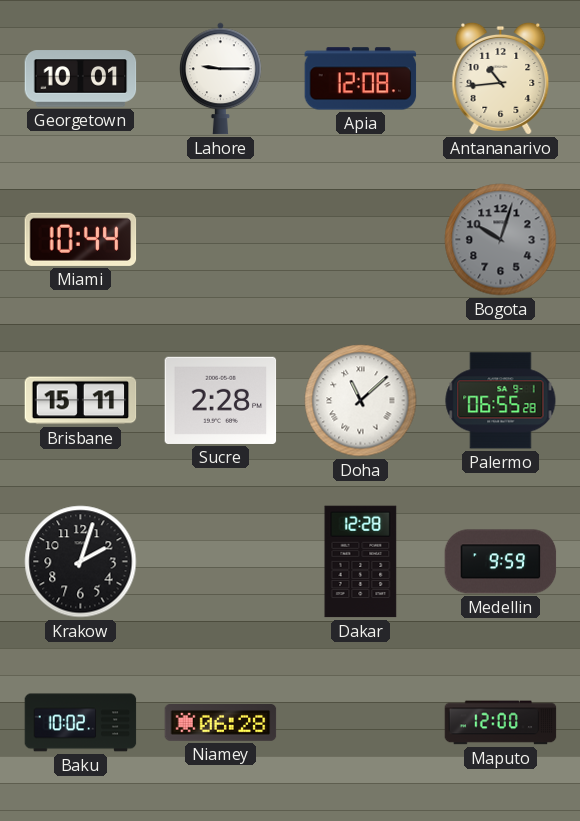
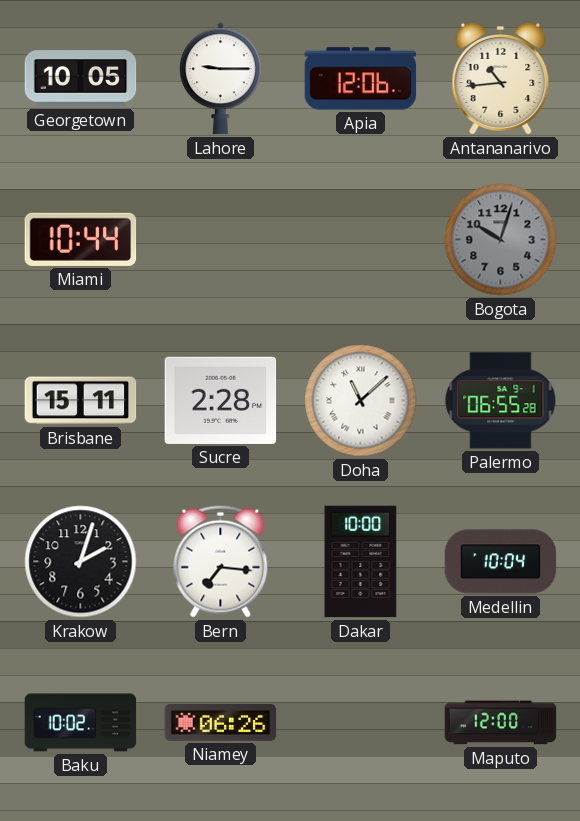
Georgetown: 10:01 -> 10:05 (81, 79)
Apia: 12:08 -> 12:06 (361, 79)
Bern: none -> 7:16 (221, 562)
Dakar: 12:28 -> 10:00 (361, 562)
Medellin: 9:59 -> 10:04 (501, 562)
Niamey: 06:28 -> 06:26 (221, 723)
